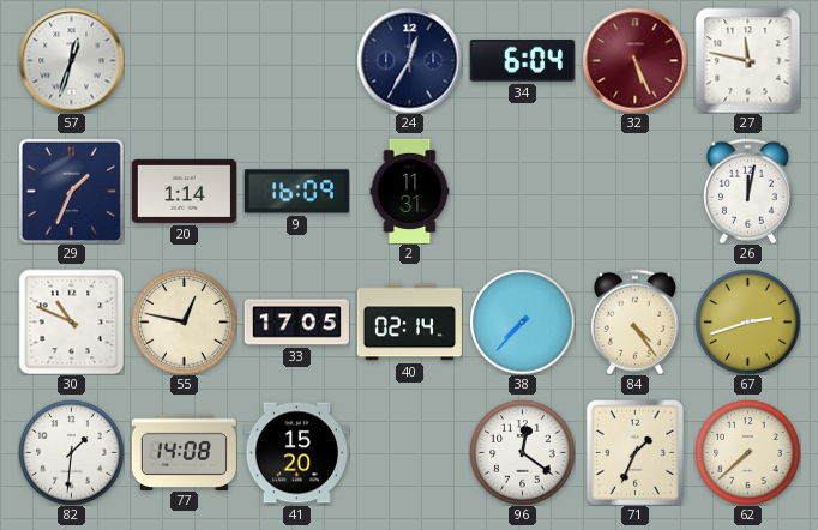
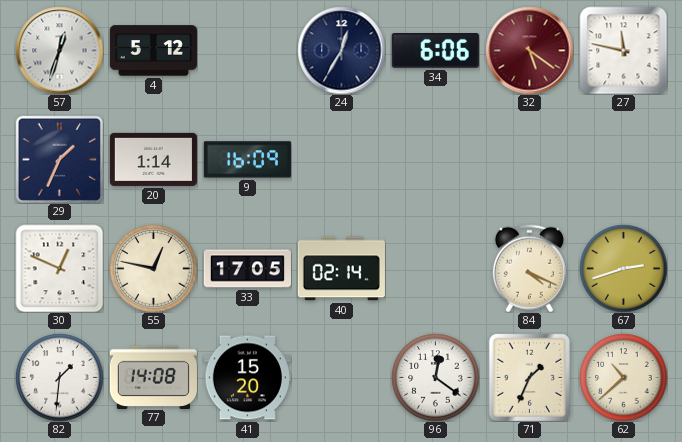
4: none -> 5:12 (153, 51)
34: 6:04 -> 6:06 (435, 51)
32: 5:26 -> 5:21 (529, 50)
2: 11:31 -> none (410, 191)
26: 12:02 -> none (747, 191)
30: 10:49 -> 12:49 (59, 268)
38: 7:37 -> none (522, 321)
84: 4:24 -> 4:19 (529, 268)
62: 7:38 -> 10:38 (623, 377)
